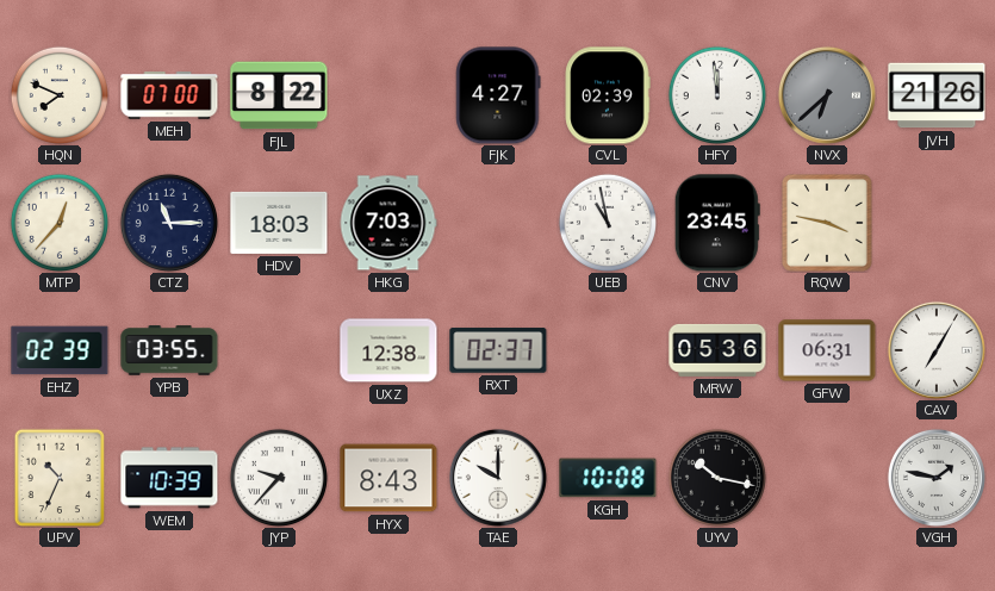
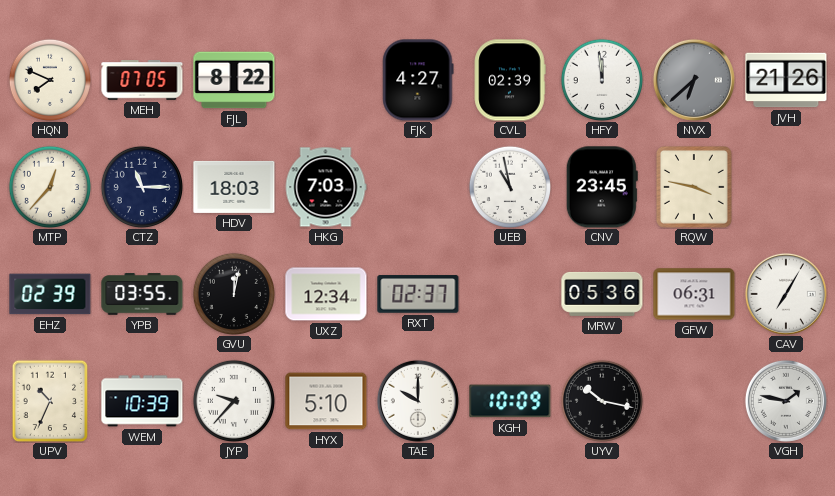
MEH: 07:00 -> 07:05 (142, 80)
GVU: none -> 12:02 (233, 293)
UXZ: 12:38 -> 12:34 (326, 294)
HYX: 8:43 -> 5:10 (326, 401)
KGH: 10:08 -> 10:09 (510, 401)
